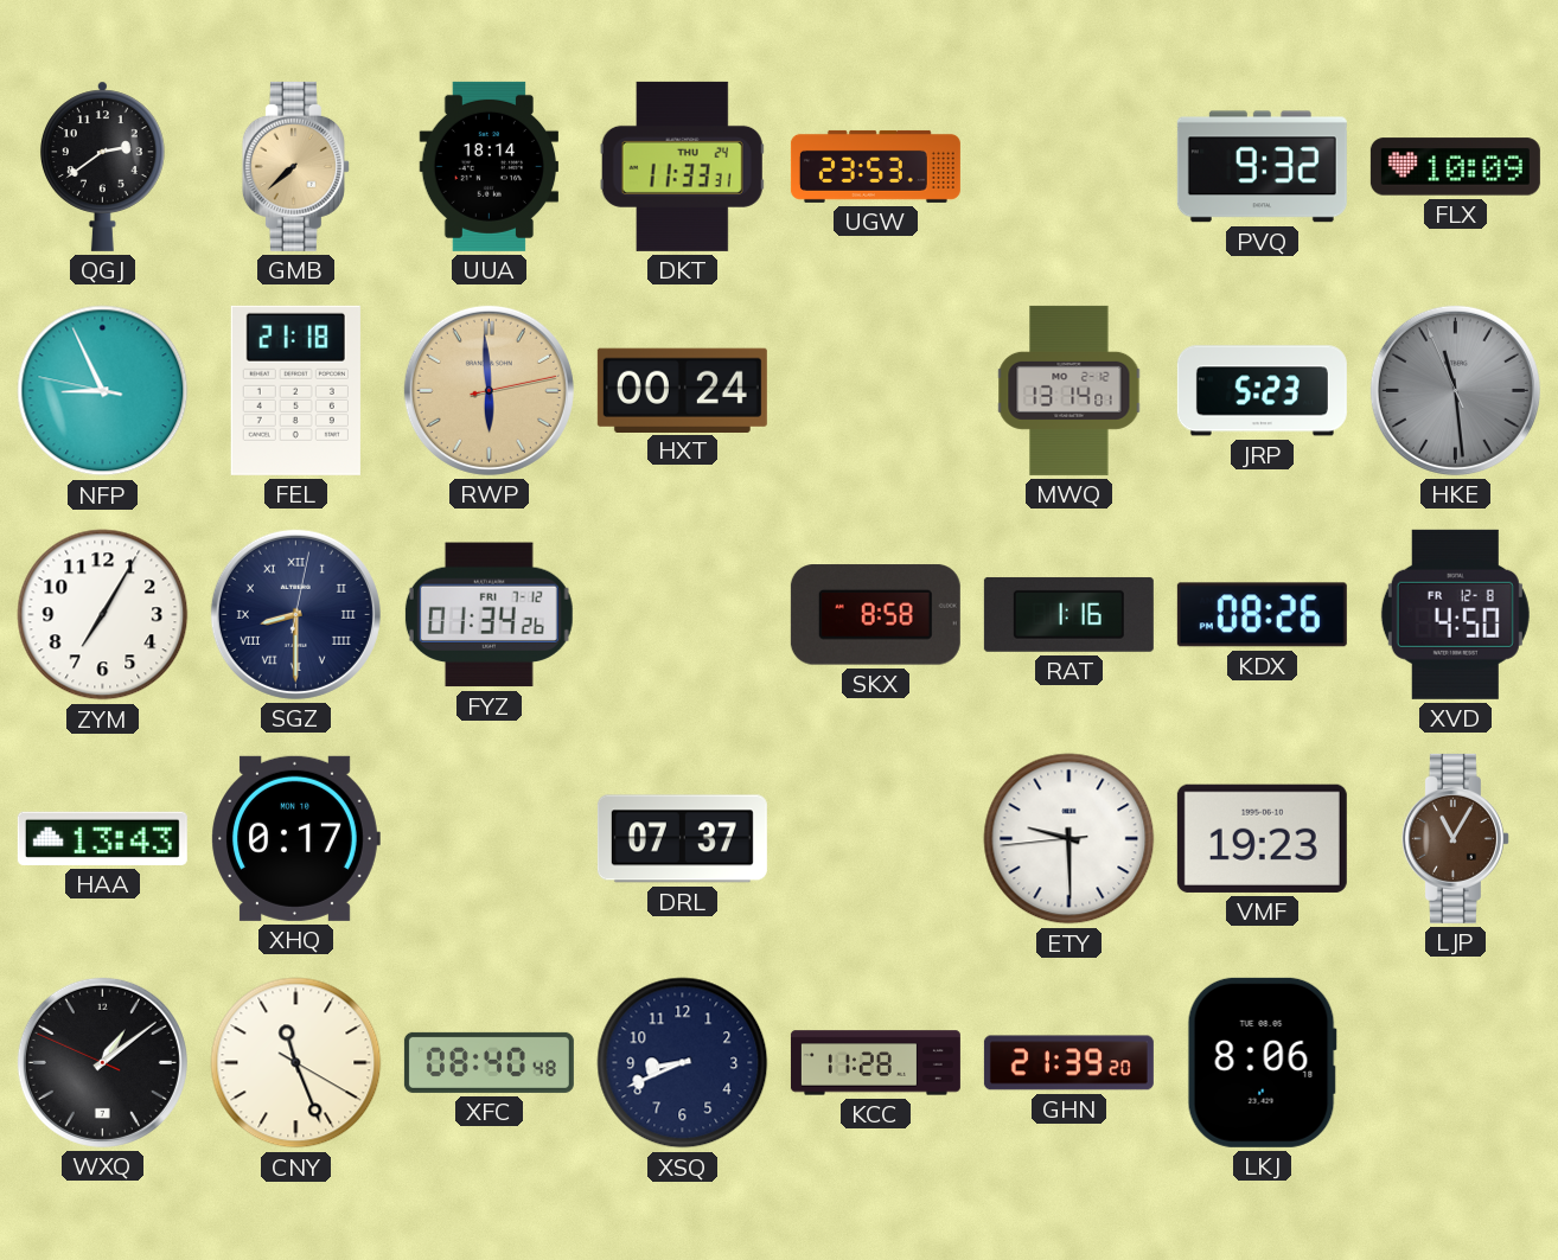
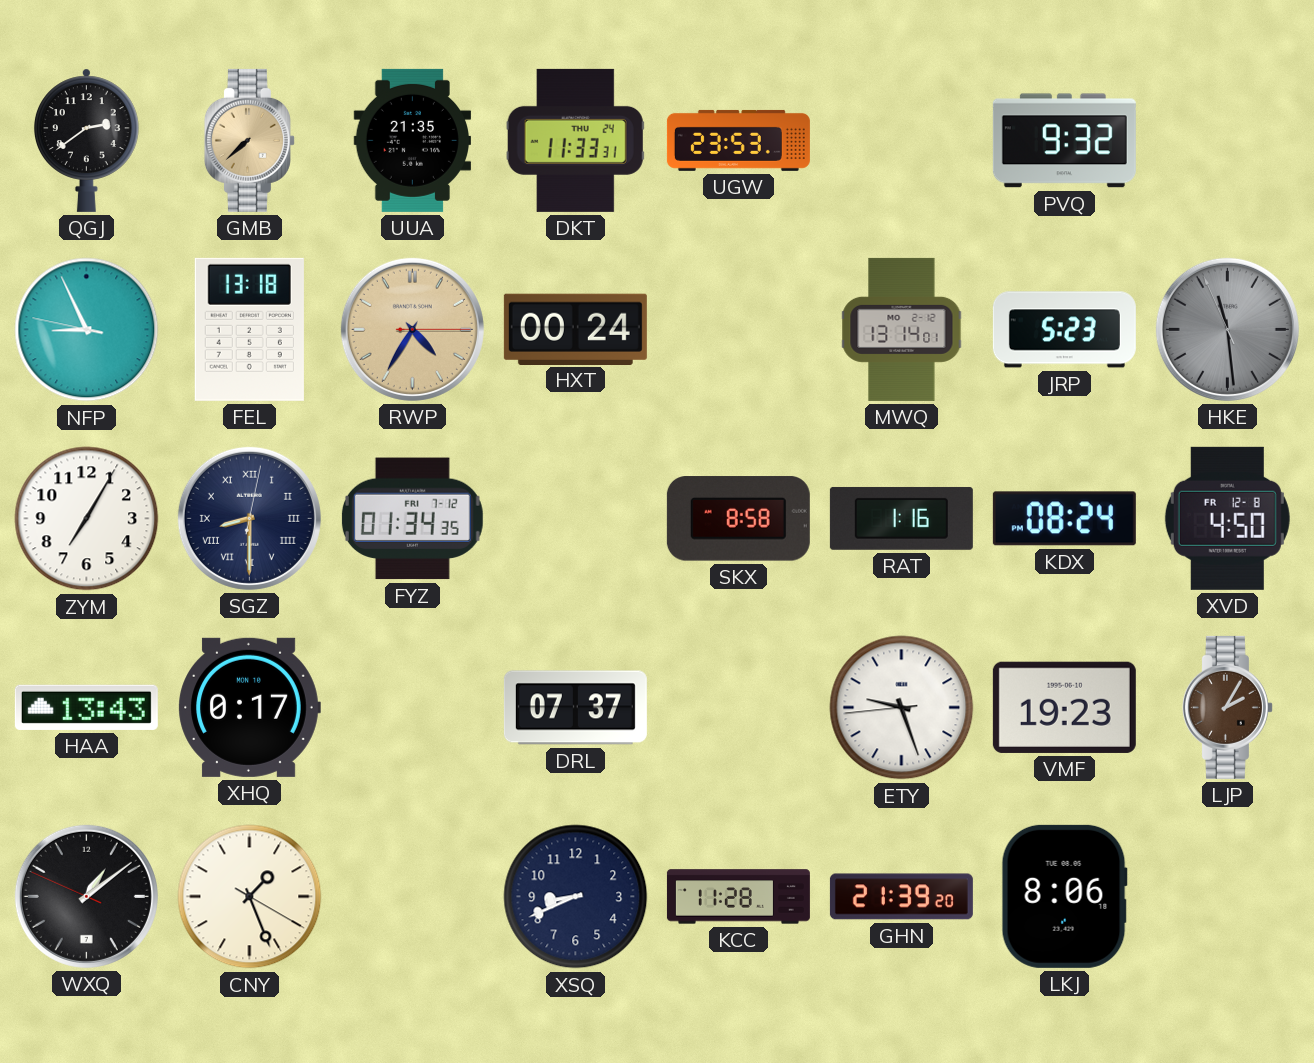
UUA: 18:14 -> 21:35 (412, 140)
FLX: 10:09 -> none (1455, 167)
FEL: 21:18 -> 13:18 (249, 329)
RWP: 5:59 -> 4:35 (412, 329)
FYZ: 01:34:26 -> 01:34:35 (412, 519)
KDX: 08:26 -> 08:24 (1064, 519)
ETY: 9:29 -> 9:26 (902, 708)
LJP: 11:05 -> 2:05 (1227, 707)
CNY: 11:26 -> 1:26 (250, 897)
XFC: 08:40 -> none (489, 1062)
